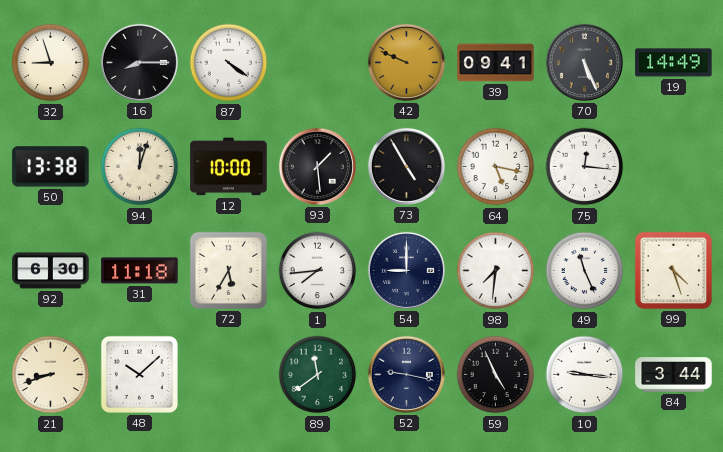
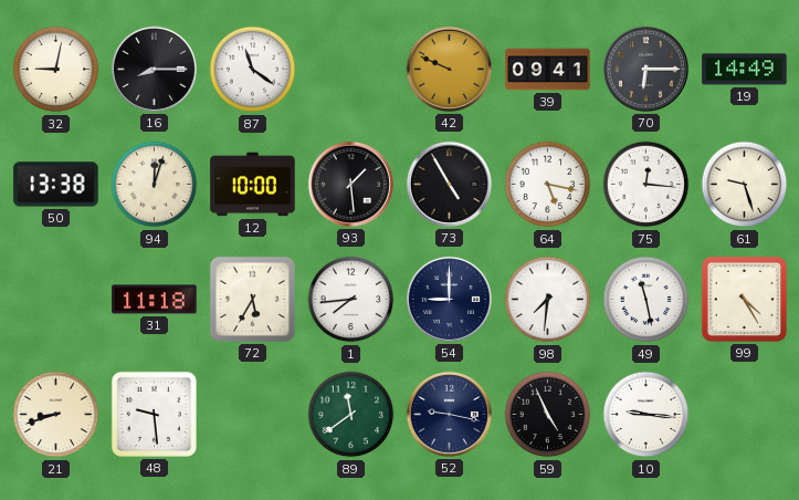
32: 8:57 -> 9:02 (56, 70)
87: 4:21 -> 11:21 (253, 70)
70: 5:26 -> 6:15 (645, 69)
61: none -> 9:27 (745, 185)
92: 6:30 -> none (51, 271)
49: 11:26 -> 11:28 (646, 300)
99: 4:27 -> 4:25 (744, 299)
48: 10:08 -> 9:29 (154, 414)
84: 3:44 -> none (674, 375)
